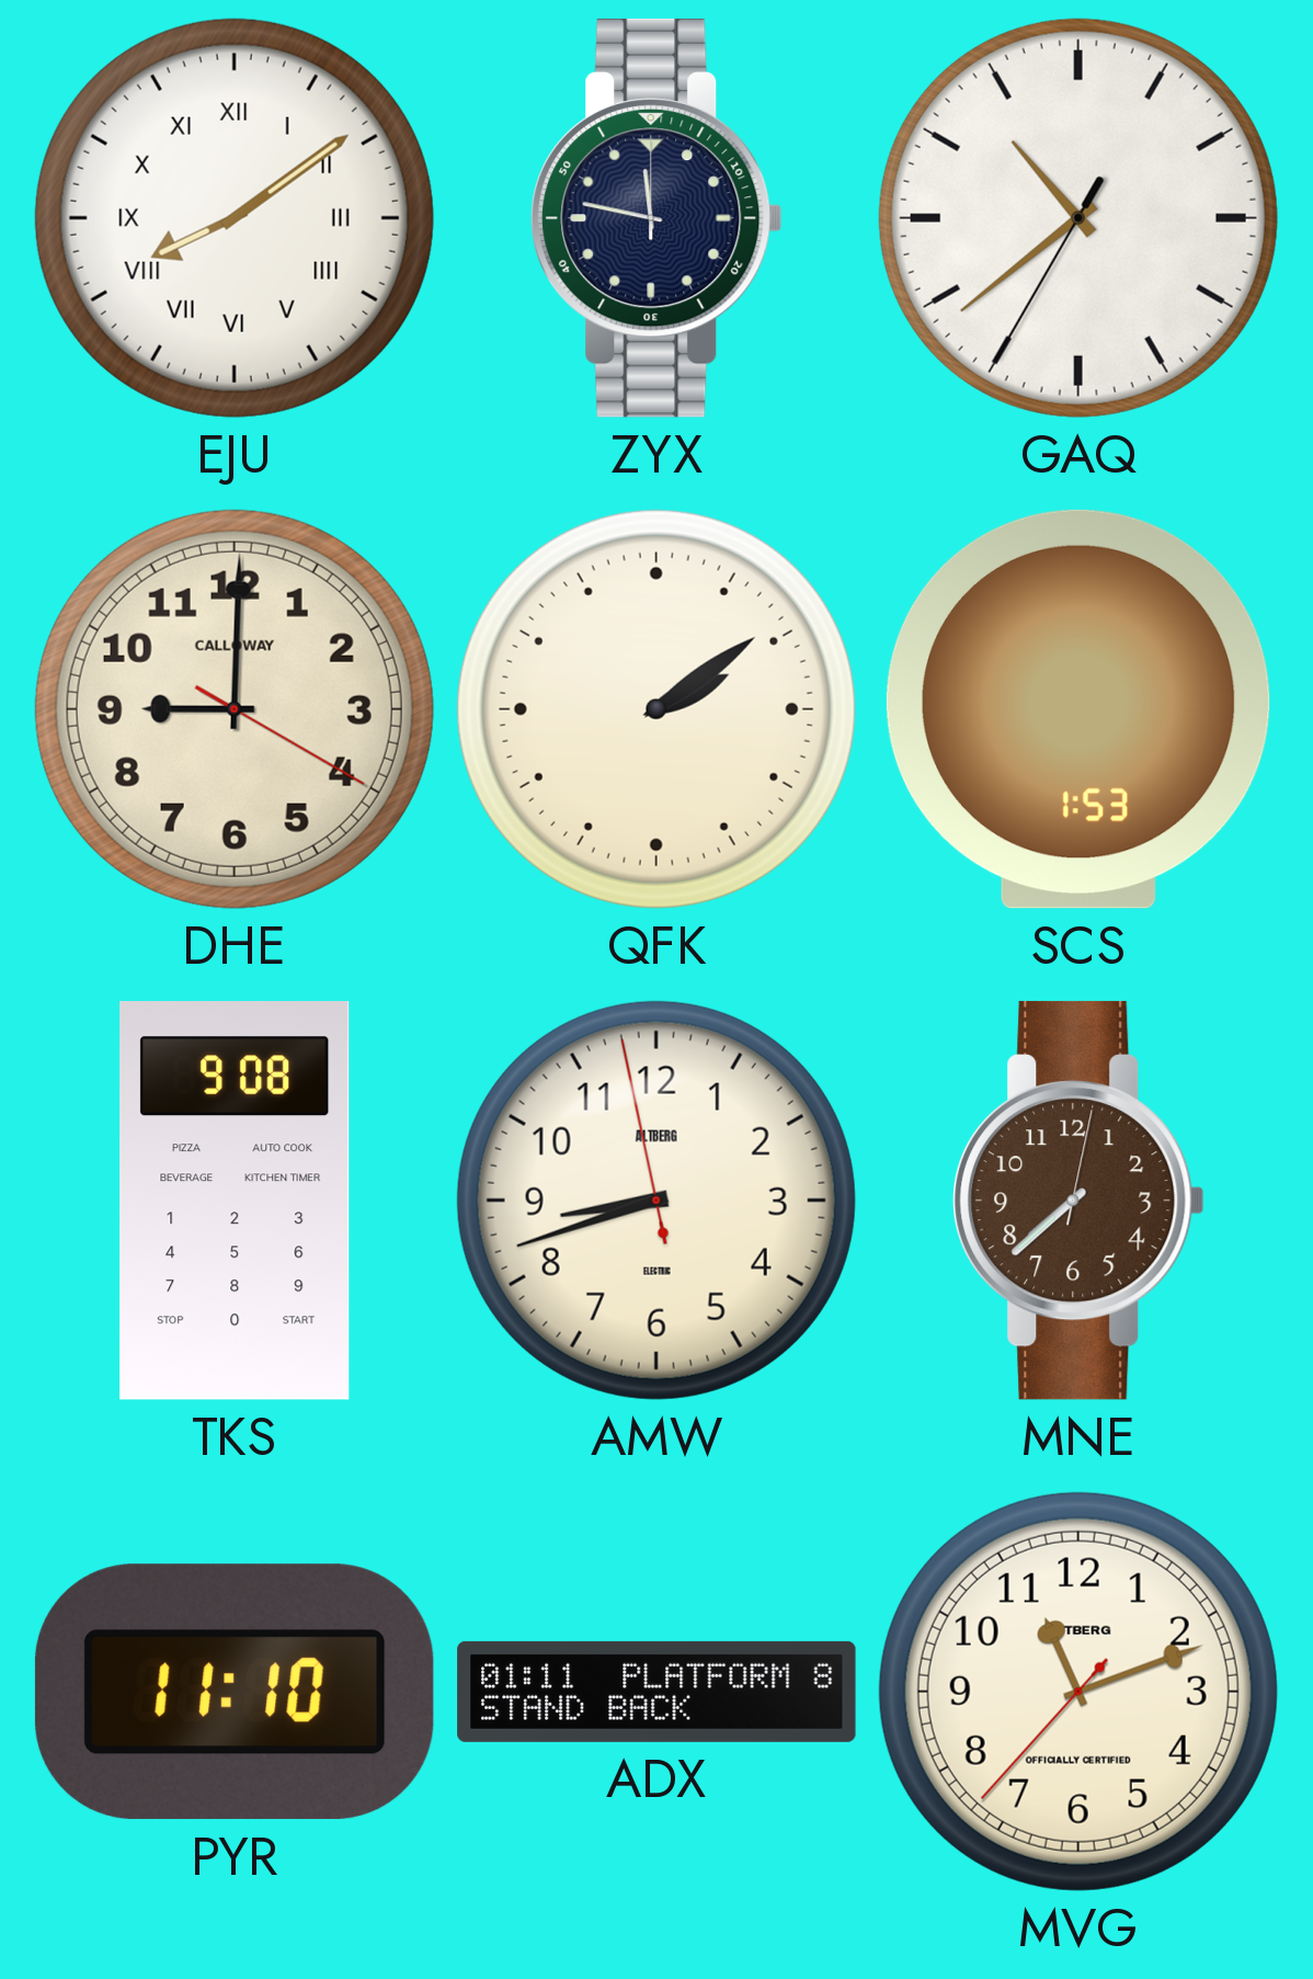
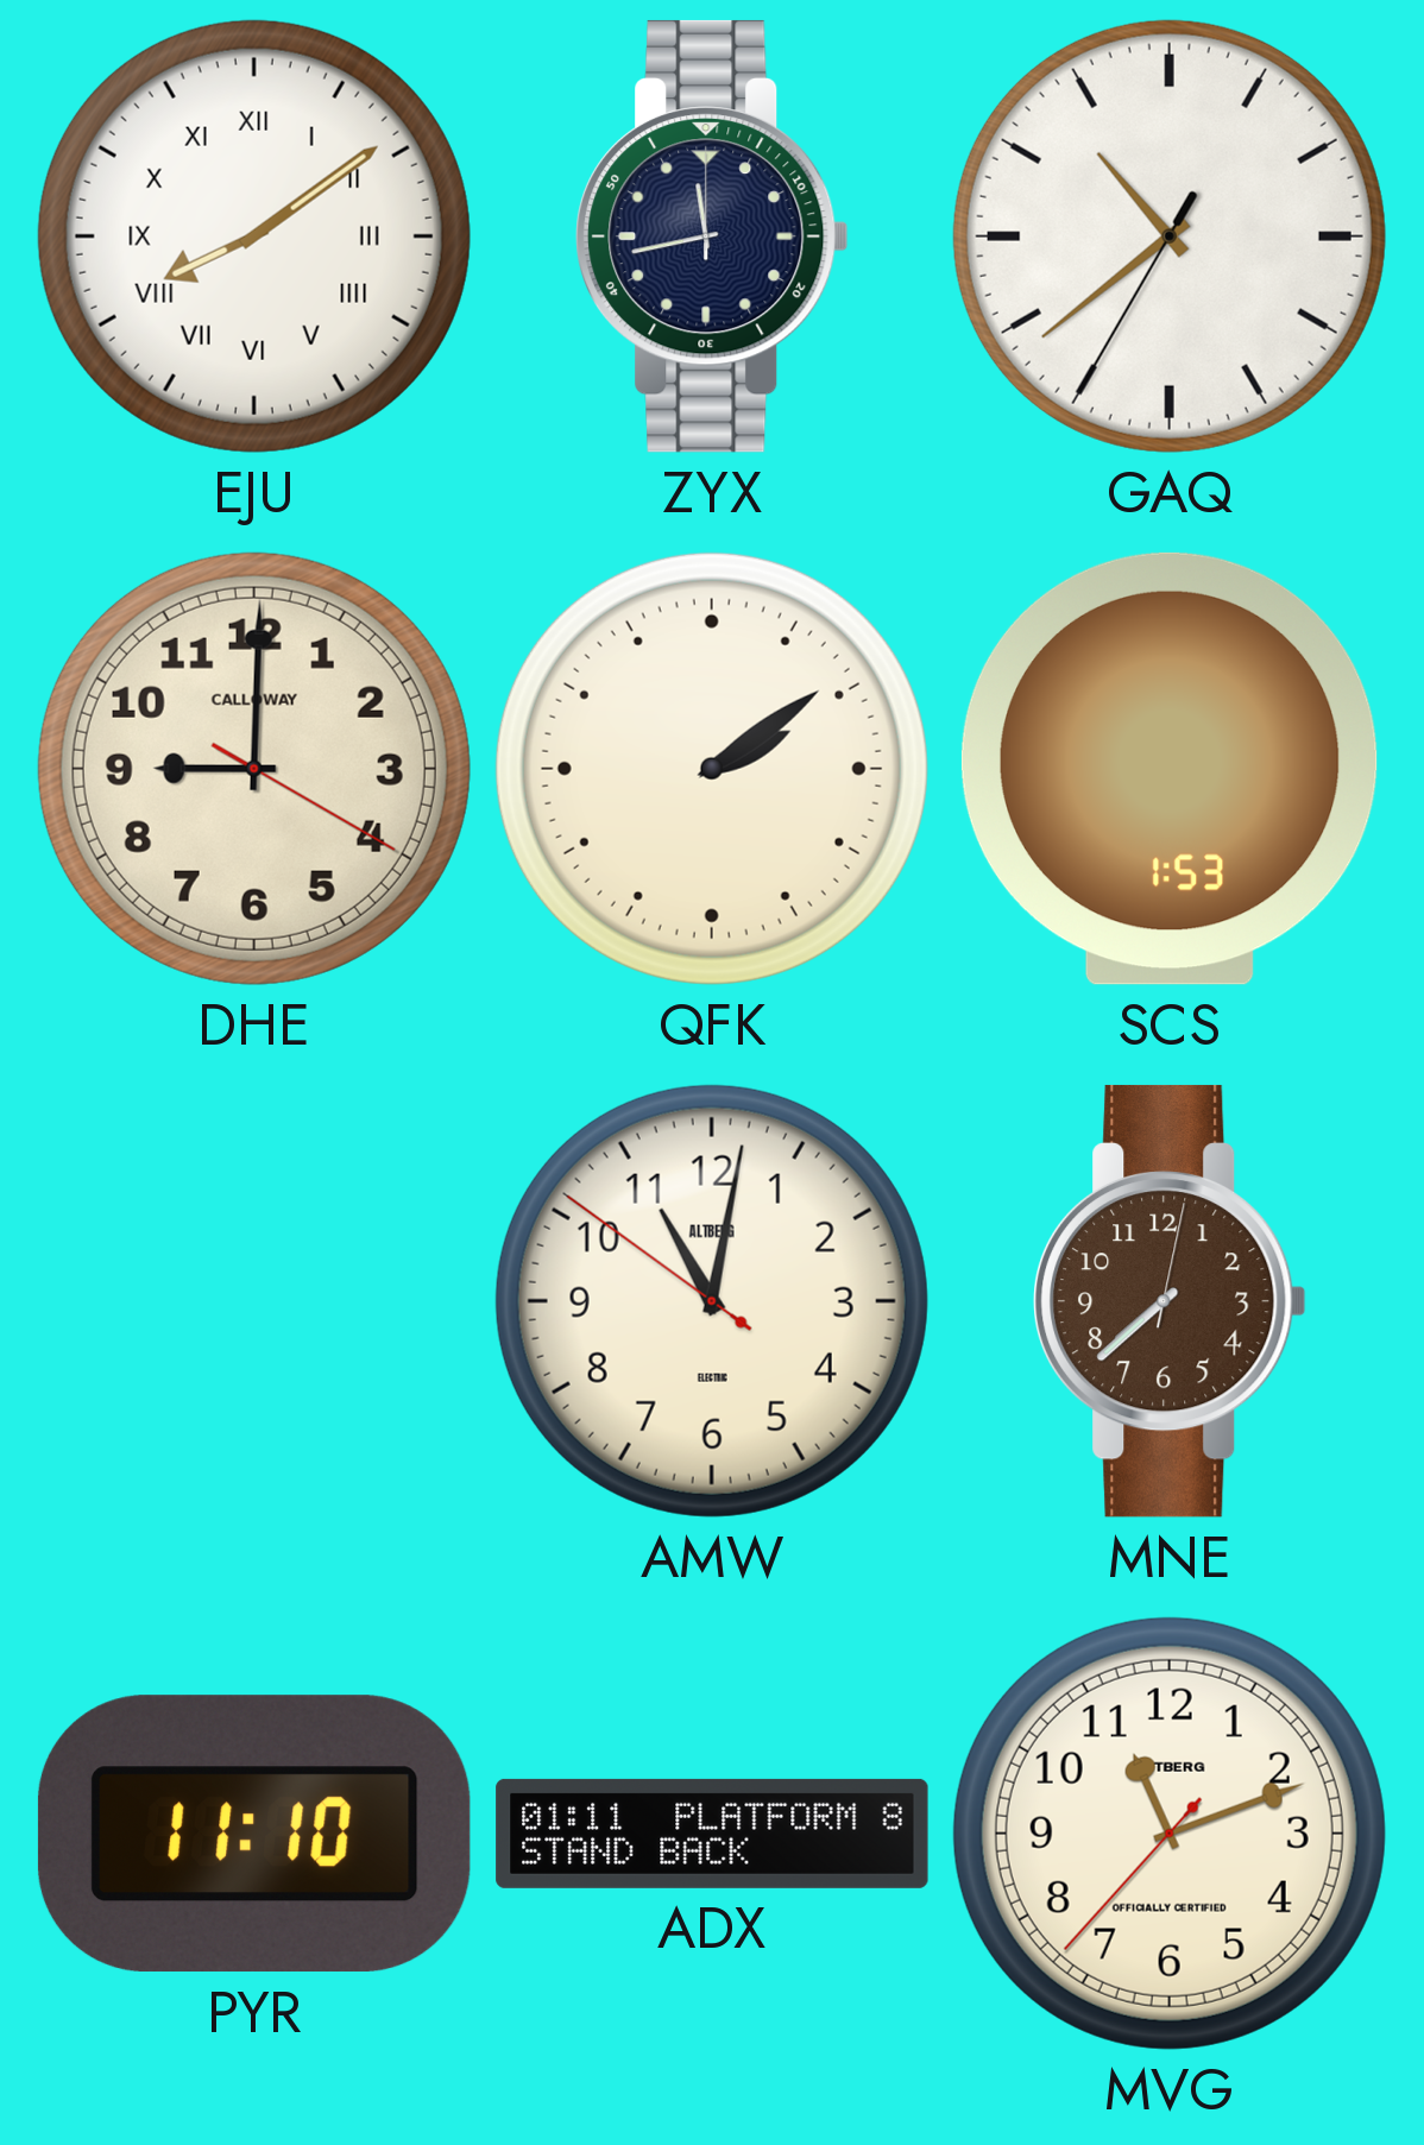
ZYX: 11:47 -> 11:43 (712, 236)
TKS: 9:08 -> none (235, 1202)
AMW: 8:41 -> 11:01 (712, 1301)
